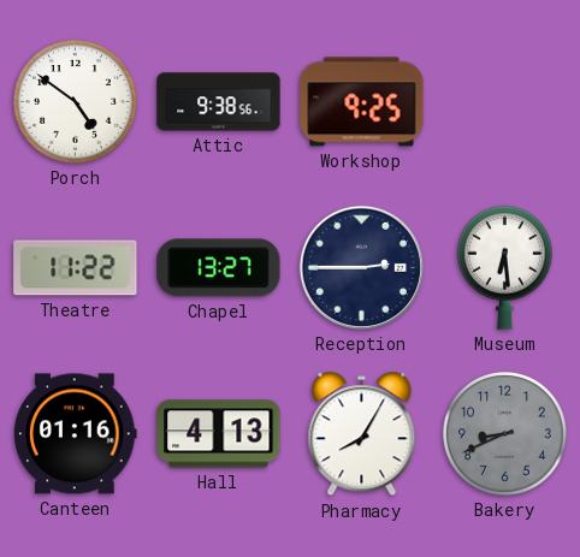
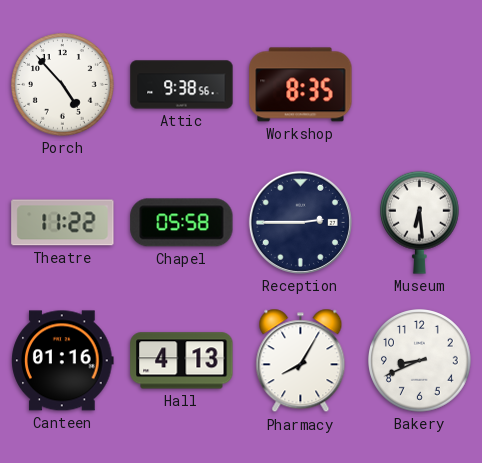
Porch: 4:51 -> 4:53 (63, 85)
Workshop: 9:25 -> 8:35 (301, 85)
Chapel: 13:27 -> 05:58 (182, 223)
Bakery dial: grey -> white (420, 361)
